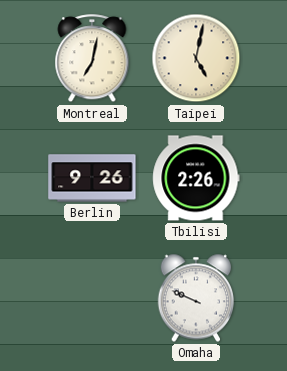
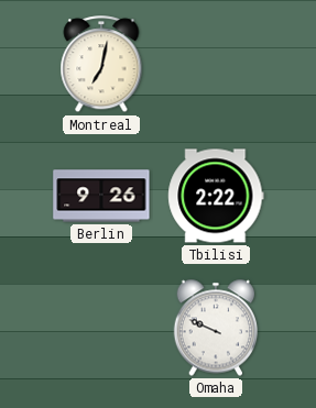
Taipei: 5:02 -> none (196, 58)
Tbilisi: 2:26 -> 2:22 (216, 196)
